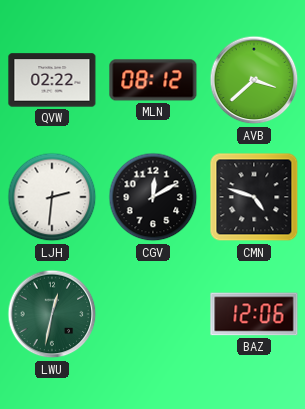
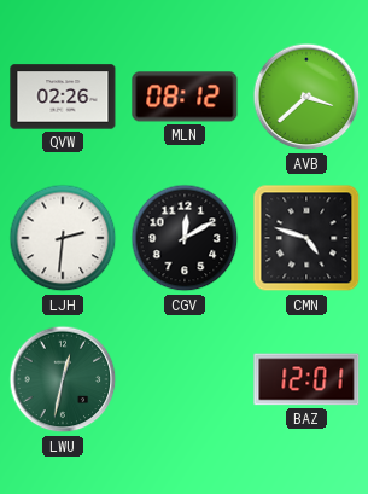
QVW: 02:22 -> 02:26 (63, 97)
BAZ: 12:06 -> 12:01 (306, 379)
